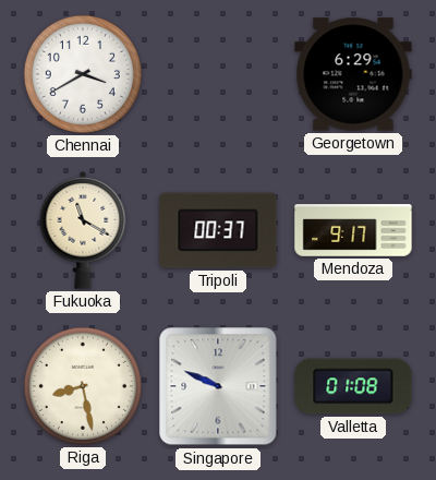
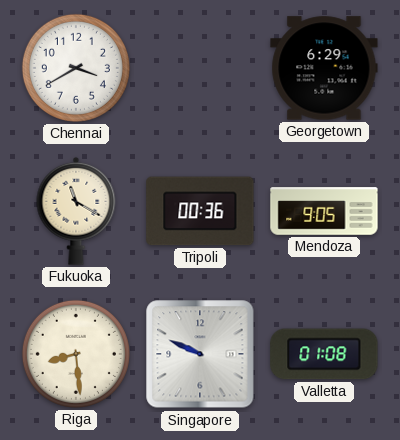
Tripoli: 00:37 -> 00:36 (200, 211)
Mendoza: 9:17 -> 9:05 (324, 211)
Riga: 8:28 -> 8:29 (76, 354)
